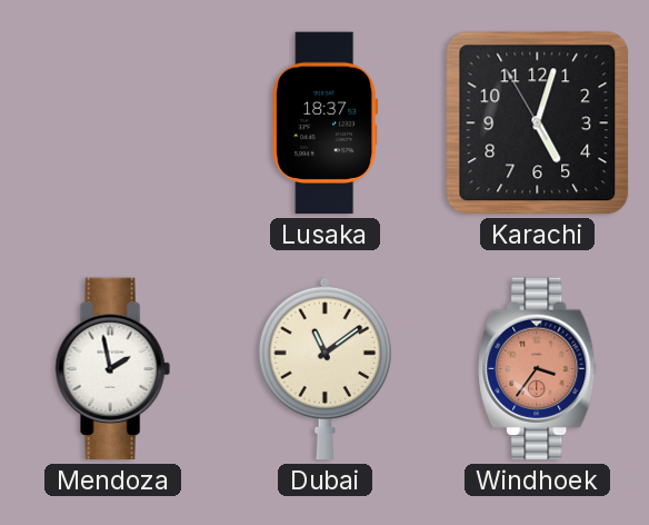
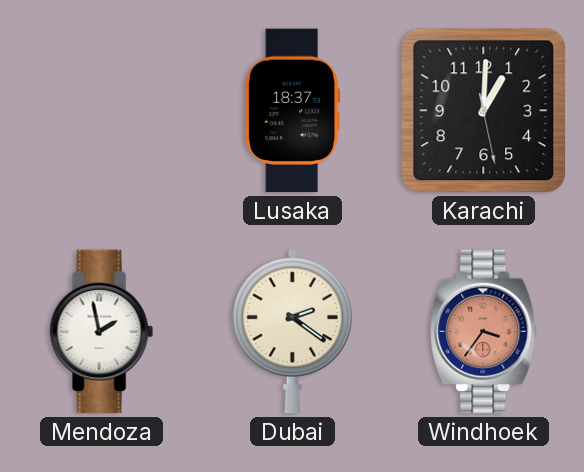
Karachi: 5:02 -> 1:00 (484, 111)
Dubai: 11:09 -> 2:21 (292, 331)
